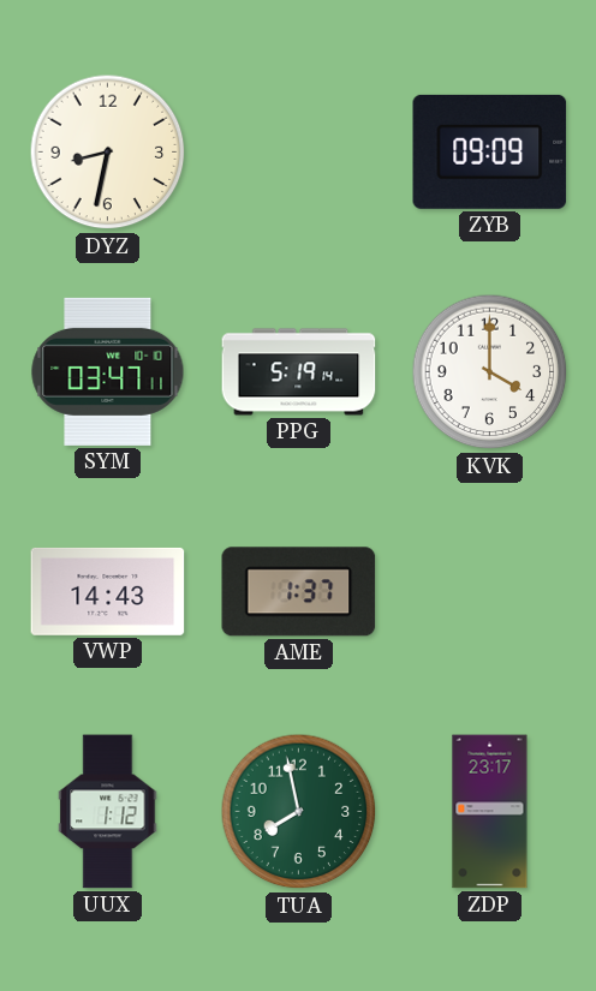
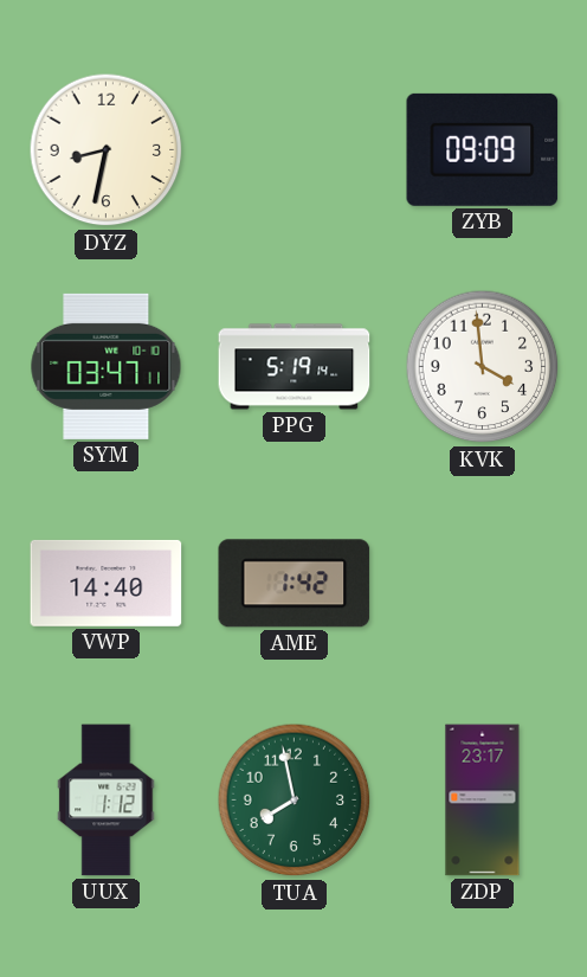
KVK: 4:00 -> 3:59 (483, 367)
VWP: 14:43 -> 14:40 (107, 583)
AME: 1:37 -> 1:42 (295, 584)
